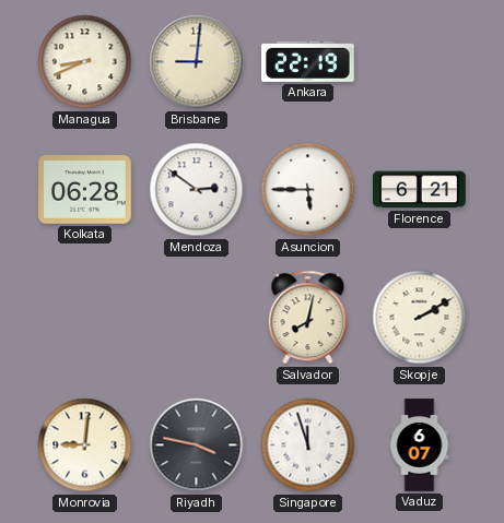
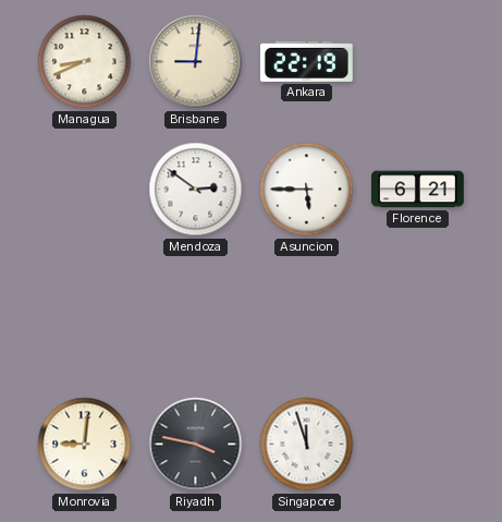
Kolkata: 06:28 -> none (85, 190)
Salvador: 8:02 -> none (308, 318)
Skopje: 2:10 -> none (420, 318)
Vaduz: 6:07 -> none (420, 445)
